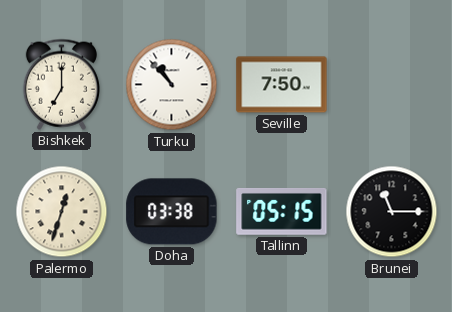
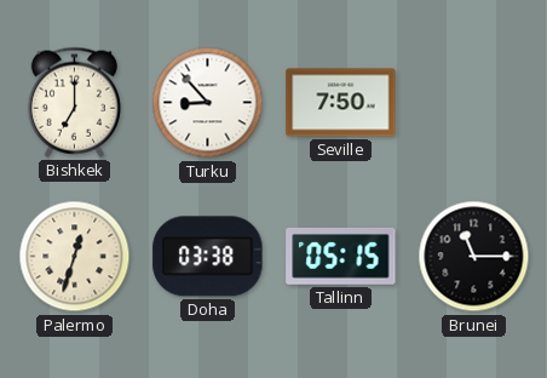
Turku: 10:53 -> 8:53 (208, 103)
